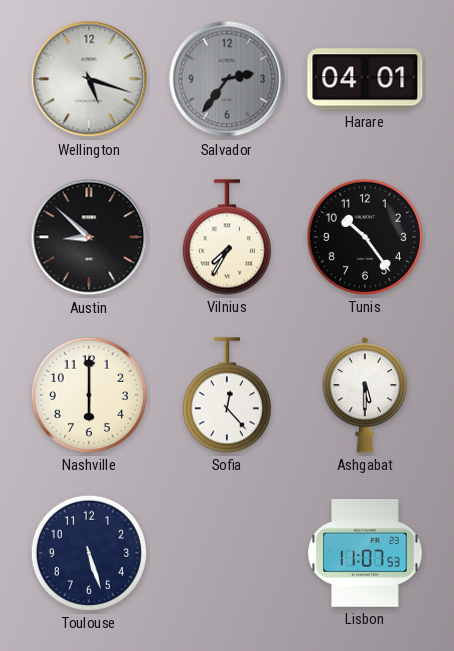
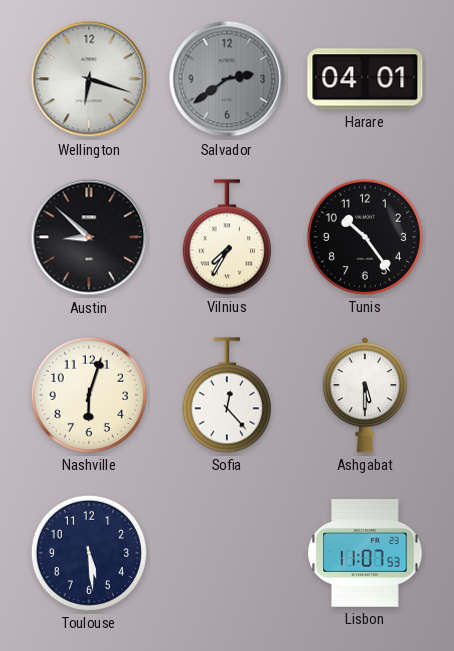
Wellington: 5:18 -> 6:18 (89, 79)
Salvador: 2:36 -> 2:39 (227, 79)
Nashville: 6:00 -> 6:03 (89, 395)
Toulouse: 5:27 -> 5:29 (89, 553)
